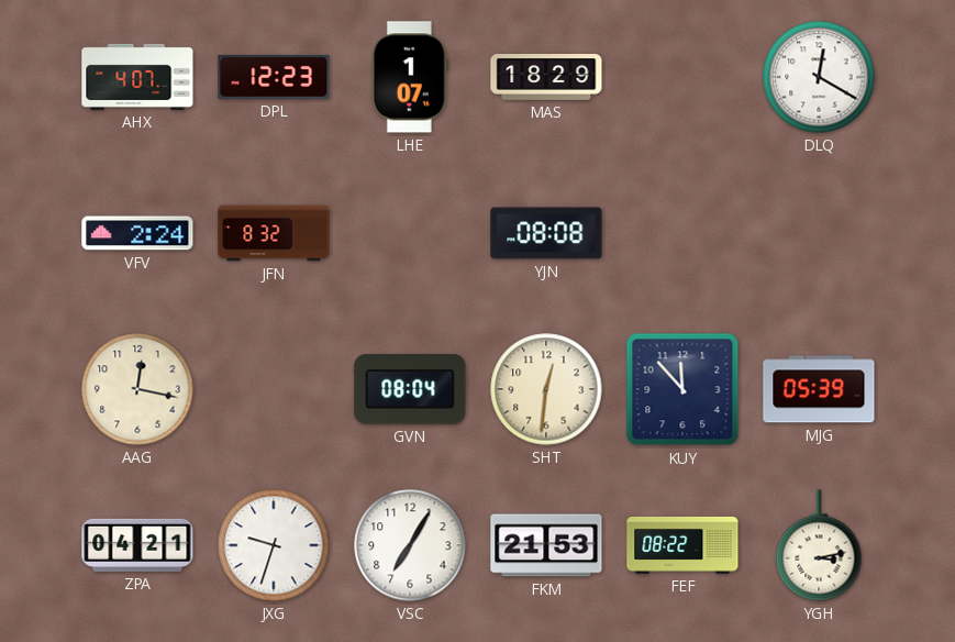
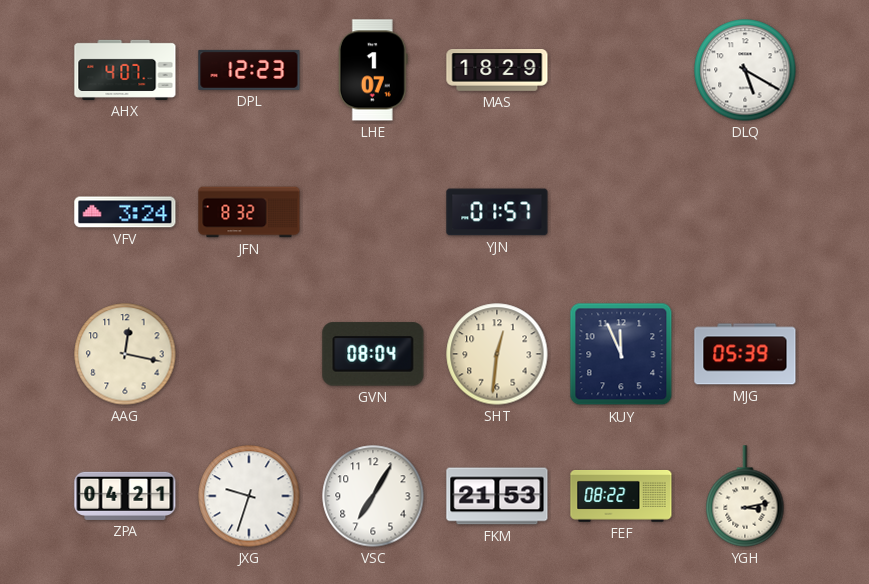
DLQ: 12:20 -> 5:20 (745, 70)
VFV: 2:24 -> 3:24 (125, 212)
YJN: 08:08 -> 01:57 (497, 212)
KUY: 11:53 -> 11:56 (621, 354)
